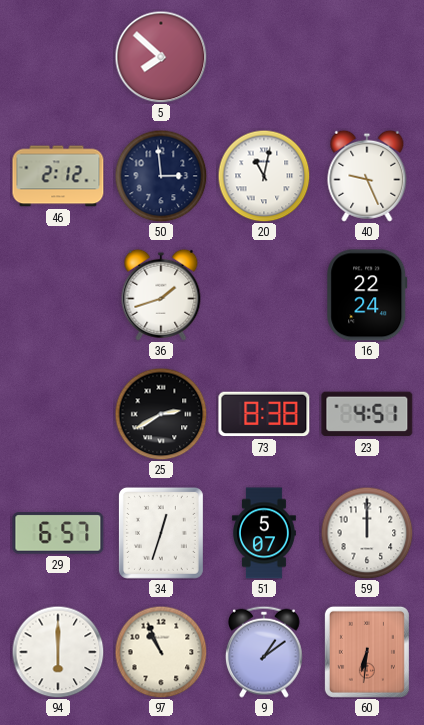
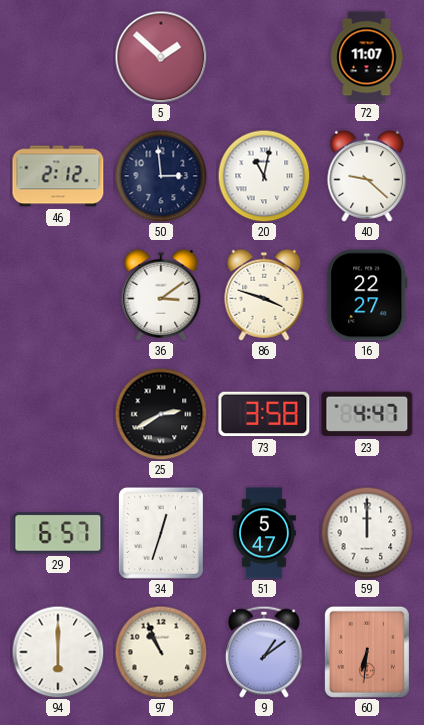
5: 7:52 -> 1:52 (161, 57)
72: none -> 11:07 (367, 57)
40: 9:26 -> 9:22 (367, 176)
36: 1:42 -> 3:09 (161, 295)
86: none -> 3:48 (264, 295)
16: 22:24 -> 22:27 (367, 295)
73: 8:38 -> 3:58 (264, 414)
23: 4:51 -> 4:47 (367, 414)
51: 5:07 -> 5:47 (264, 533)
